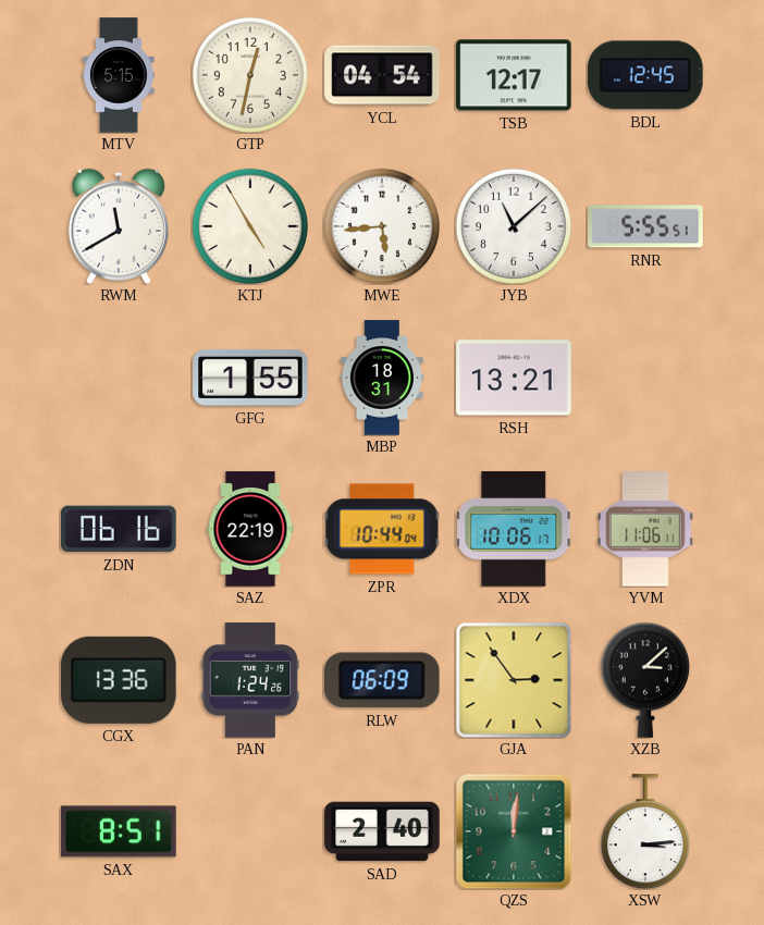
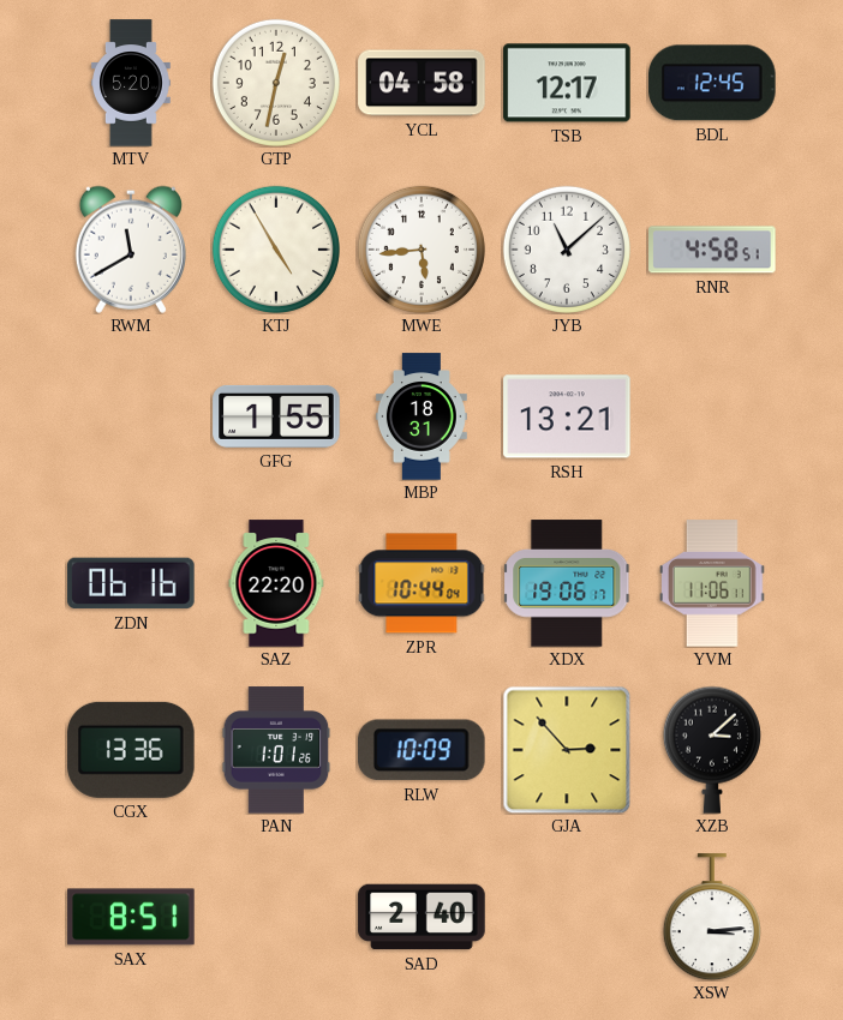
MTV: 5:15 -> 5:20 (132, 83)
YCL: 04:54 -> 04:58 (421, 83)
RNR: 5:55 -> 4:58 (712, 250)
SAZ: 22:19 -> 22:20 (276, 583)
XDX: 10:06 -> 19:06 (567, 583)
PAN: 1:24 -> 1:01 (276, 750)
RLW: 06:09 -> 10:09 (421, 750)
GJA: 2:54 -> 2:53 (567, 750)
QZS: 12:01 -> none (514, 831)
